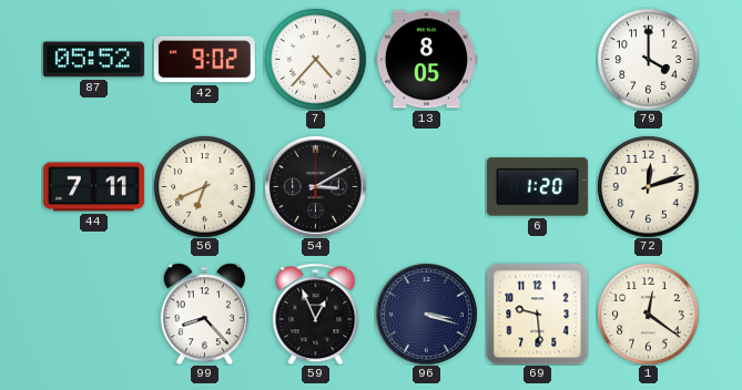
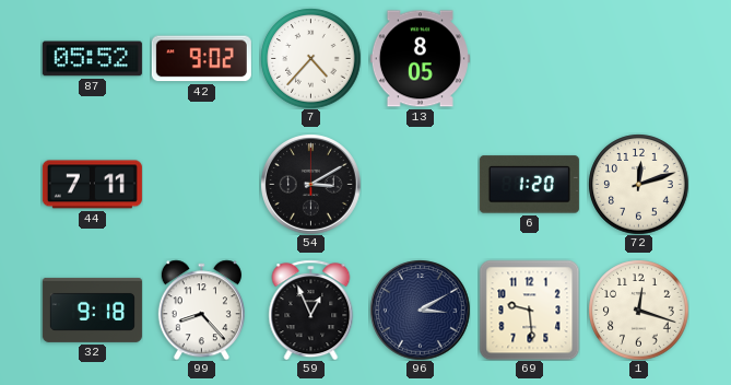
79: 4:00 -> none (648, 59)
56: 6:41 -> none (204, 186)
32: none -> 9:18 (92, 310)
96: 3:18 -> 3:10 (420, 310)
1: 12:21 -> 12:18 (638, 310)
